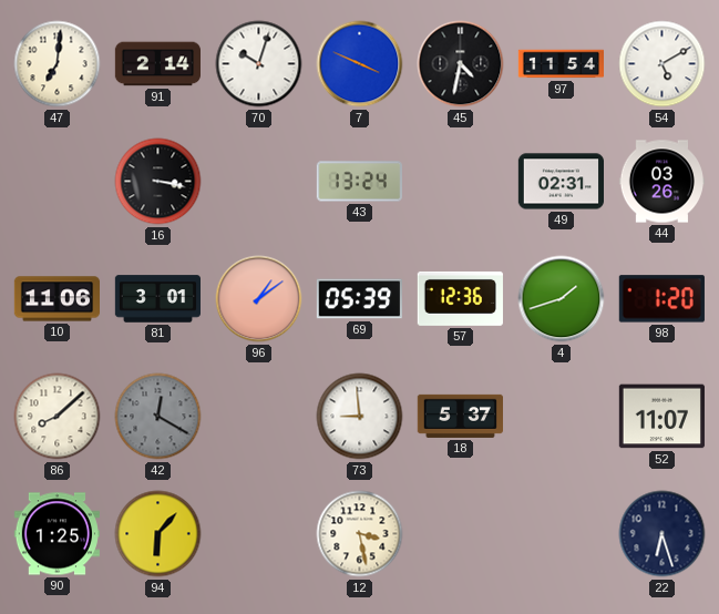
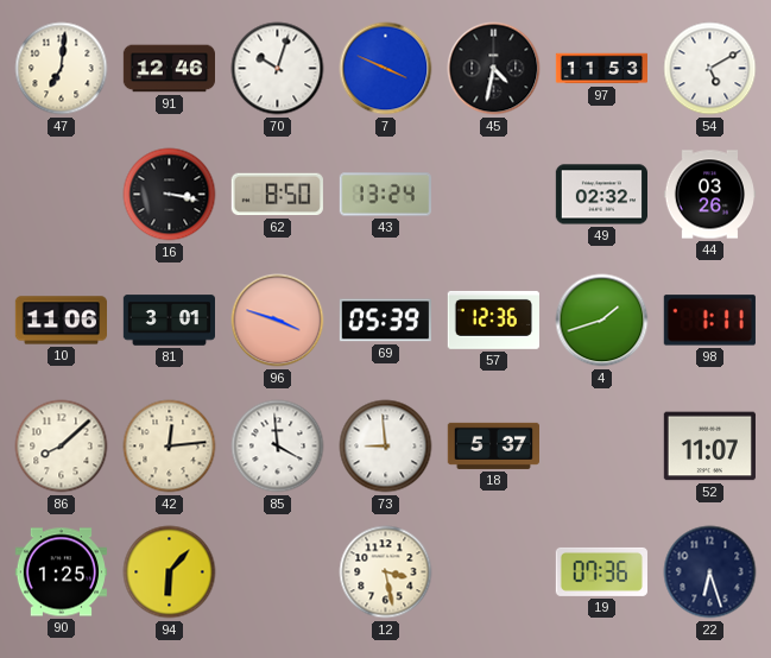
91: 2:14 -> 12:46 (169, 69)
97: 11:54 -> 11:53 (601, 69)
62: none -> 8:50 (277, 195)
49: 02:31 -> 02:32 (601, 195)
96: 1:09 -> 3:48 (278, 321)
98: 1:20 -> 1:11 (709, 321)
42: 12:20 -> 12:14 (170, 447)
42 dial: grey -> cream (170, 447)
85: none -> 3:59 (278, 447)
19: none -> 07:36 (601, 571)
